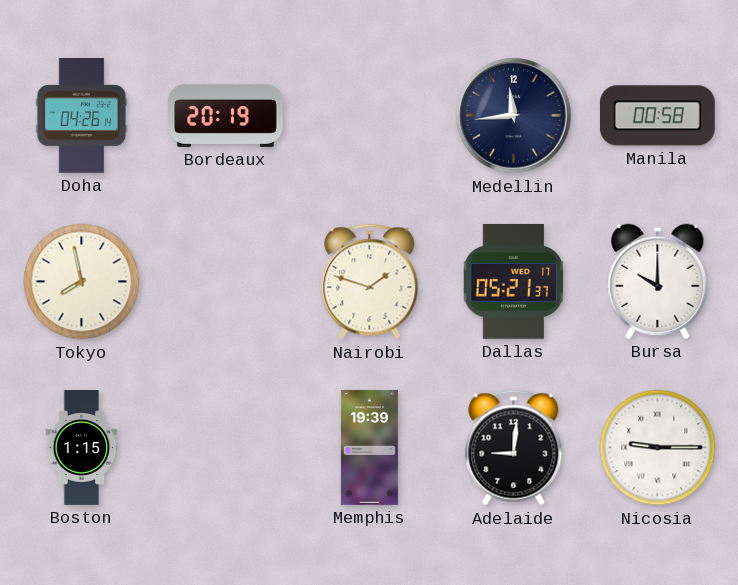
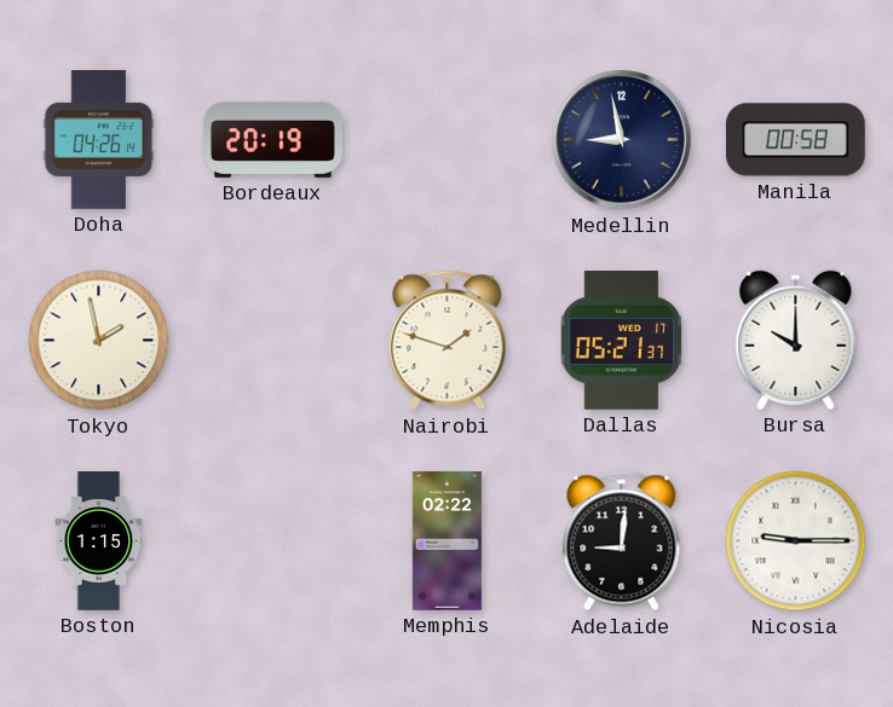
Medellin: 11:44 -> 8:58 (622, 140)
Tokyo: 7:58 -> 1:58 (99, 341)
Memphis: 19:39 -> 02:22 (447, 541)
